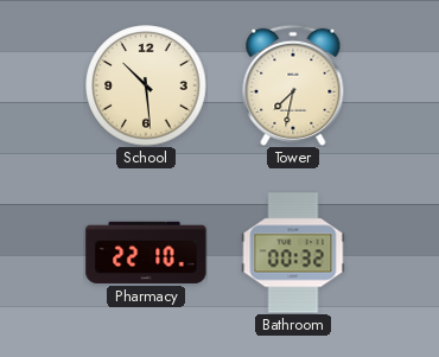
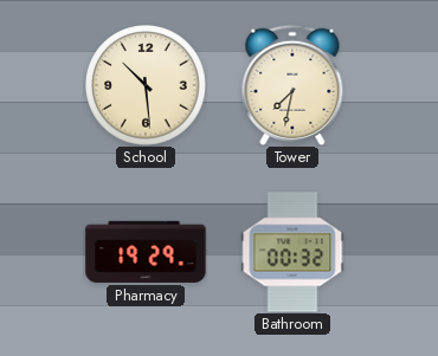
Pharmacy: 22:10 -> 19:29 (146, 252)
